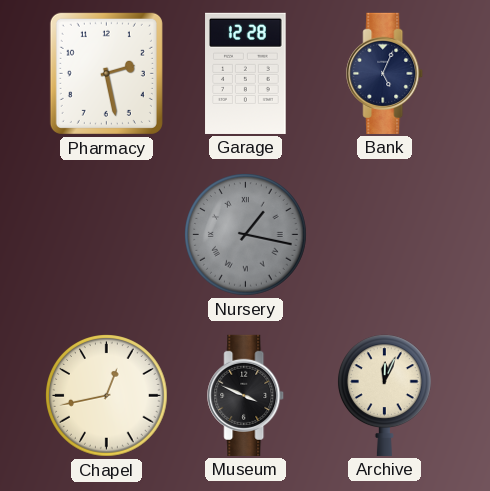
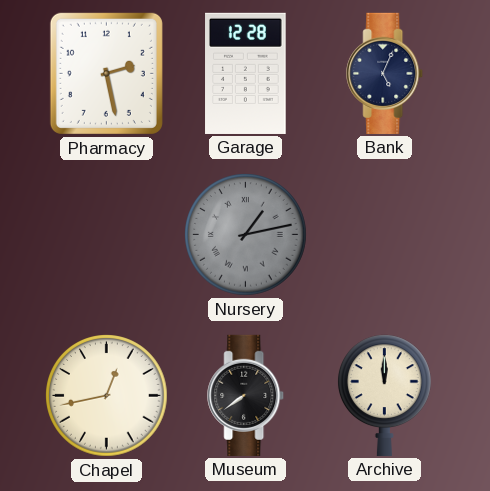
Nursery: 1:17 -> 1:13 (246, 235)
Museum: 3:49 -> 7:39 (246, 395)
Archive: 12:04 -> 12:00 (384, 395)
